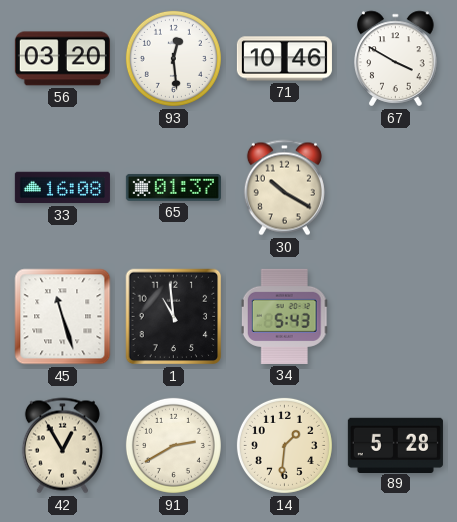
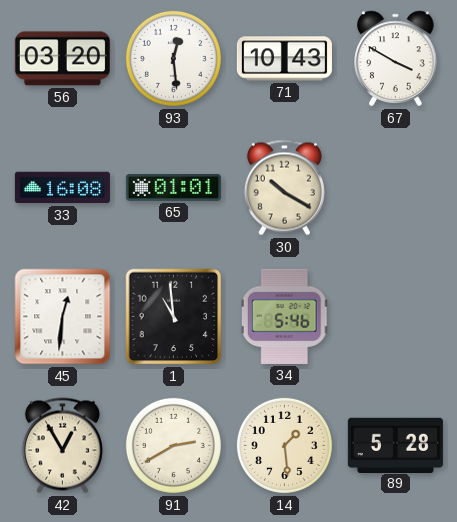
71: 10:46 -> 10:43 (284, 59)
65: 01:37 -> 01:01 (173, 187)
45: 11:27 -> 12:31 (63, 317)
34: 5:43 -> 5:46 (285, 316)
14: 1:31 -> 1:29 (284, 445)
